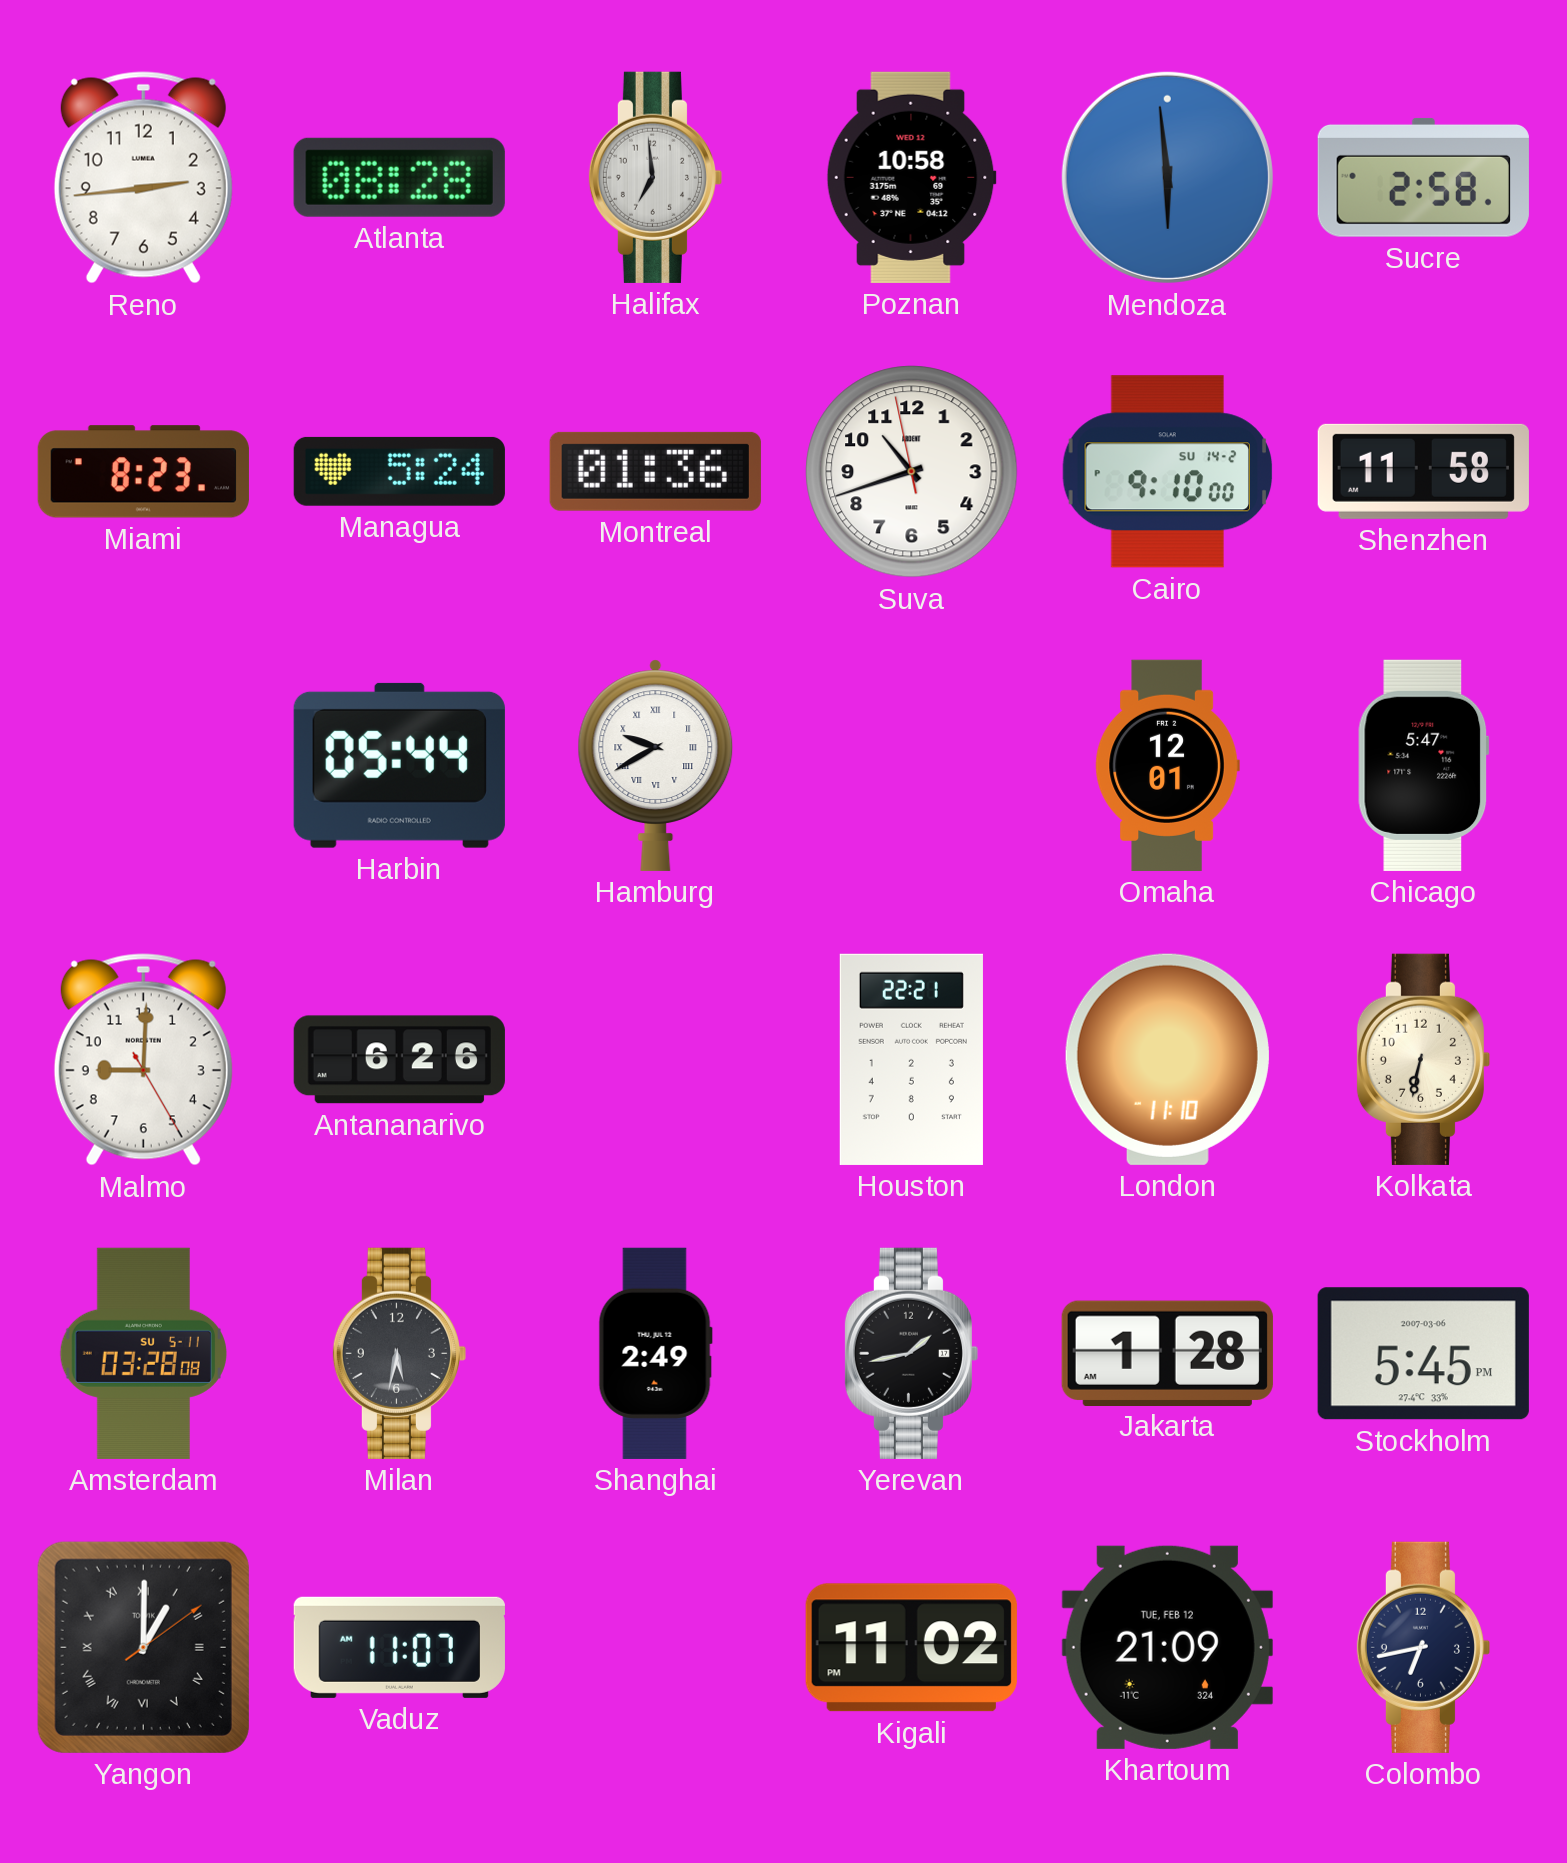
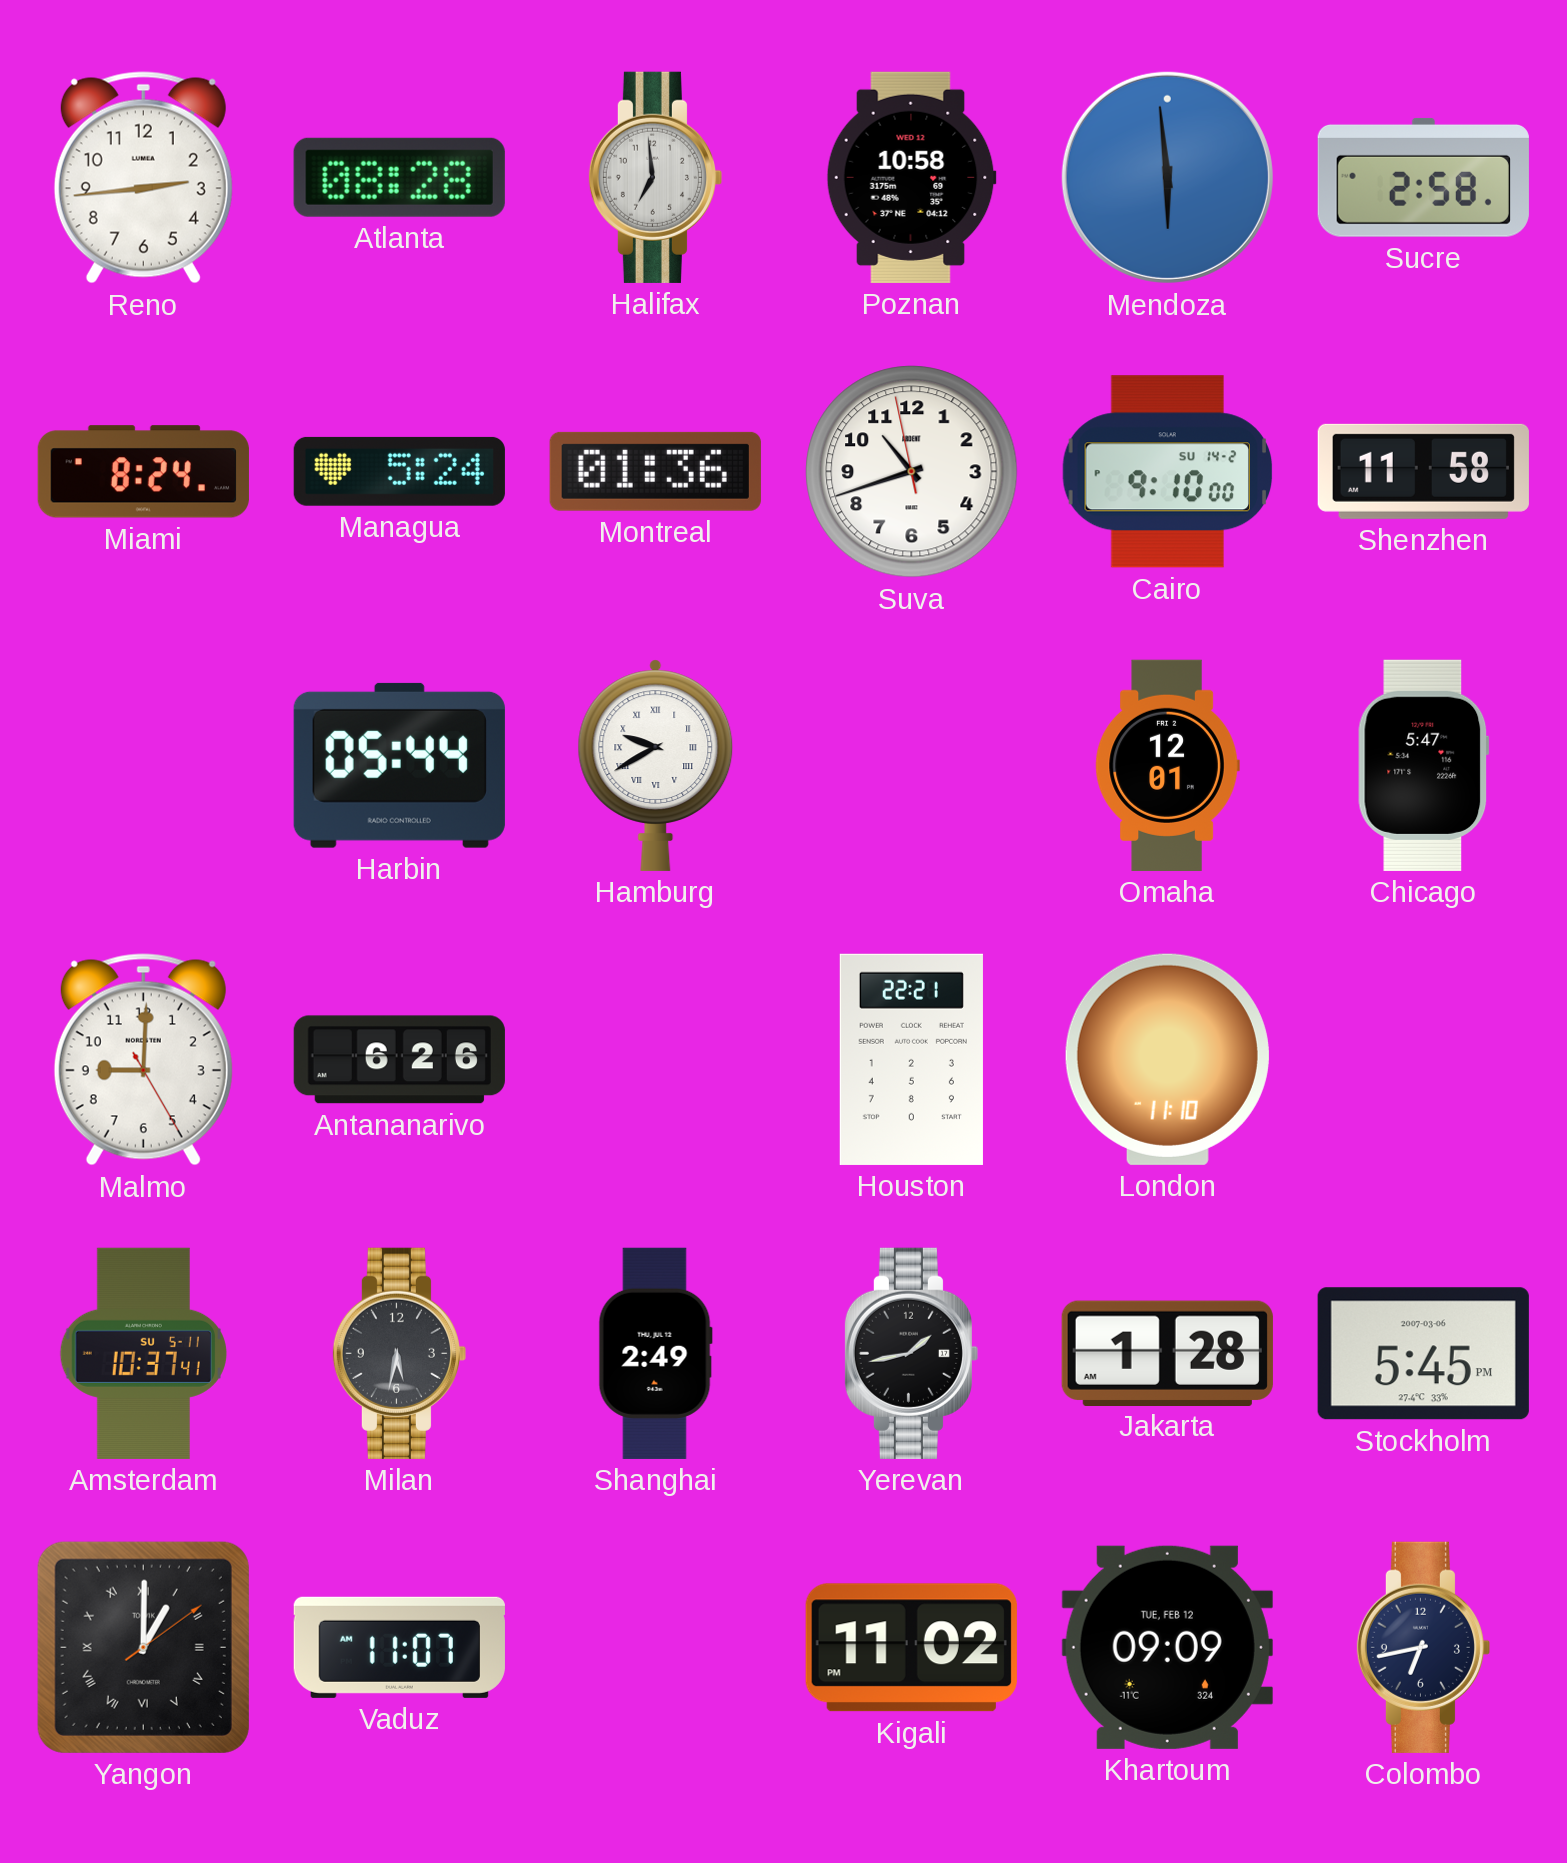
Miami: 8:23 -> 8:24 (143, 472)
Kolkata: 6:32 -> none (1423, 1059)
Amsterdam: 03:28 -> 10:37 (143, 1353)
Khartoum: 21:09 -> 09:09 (1167, 1647)
